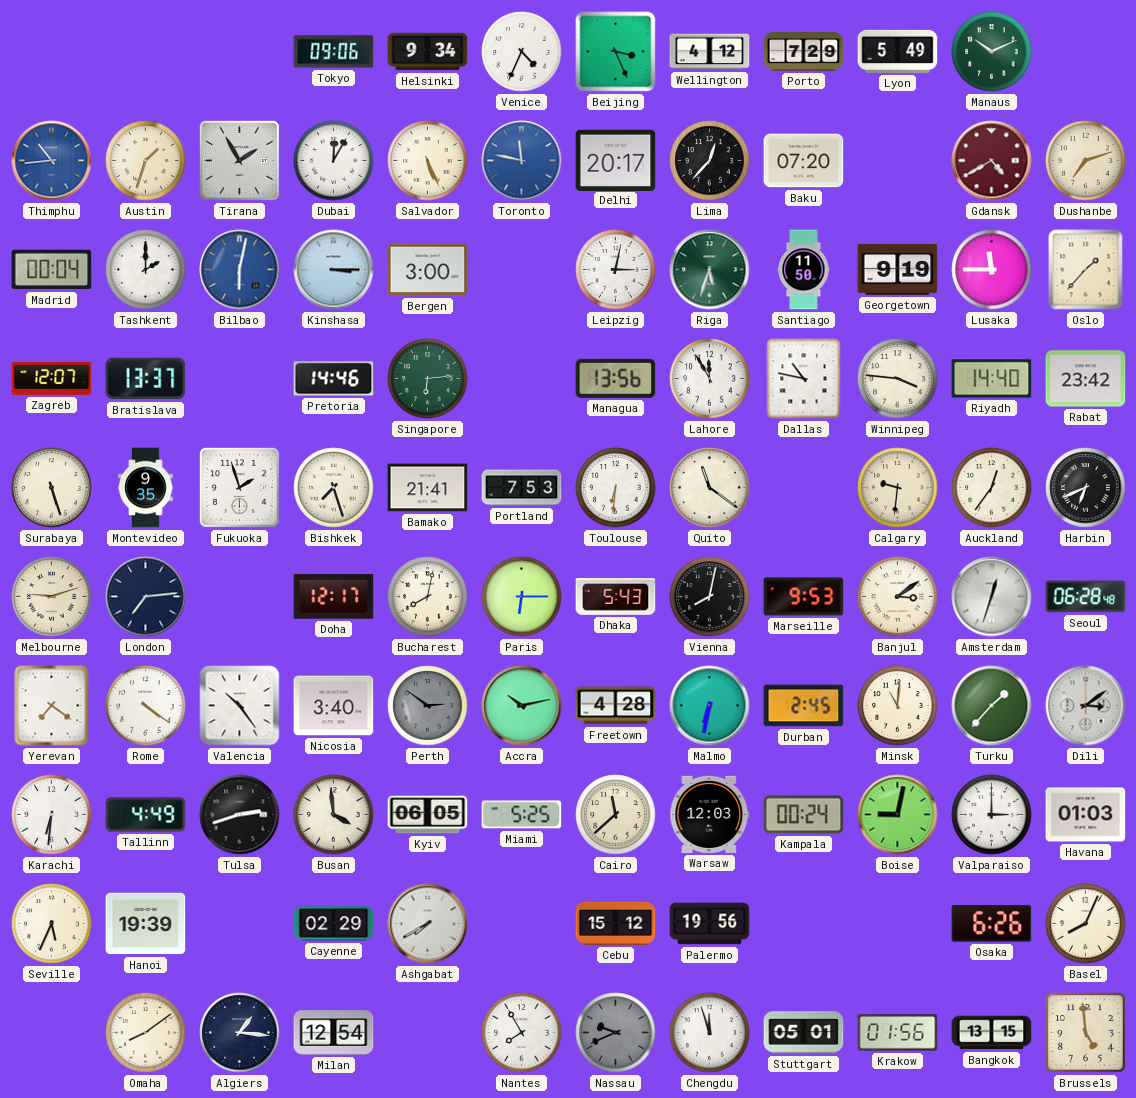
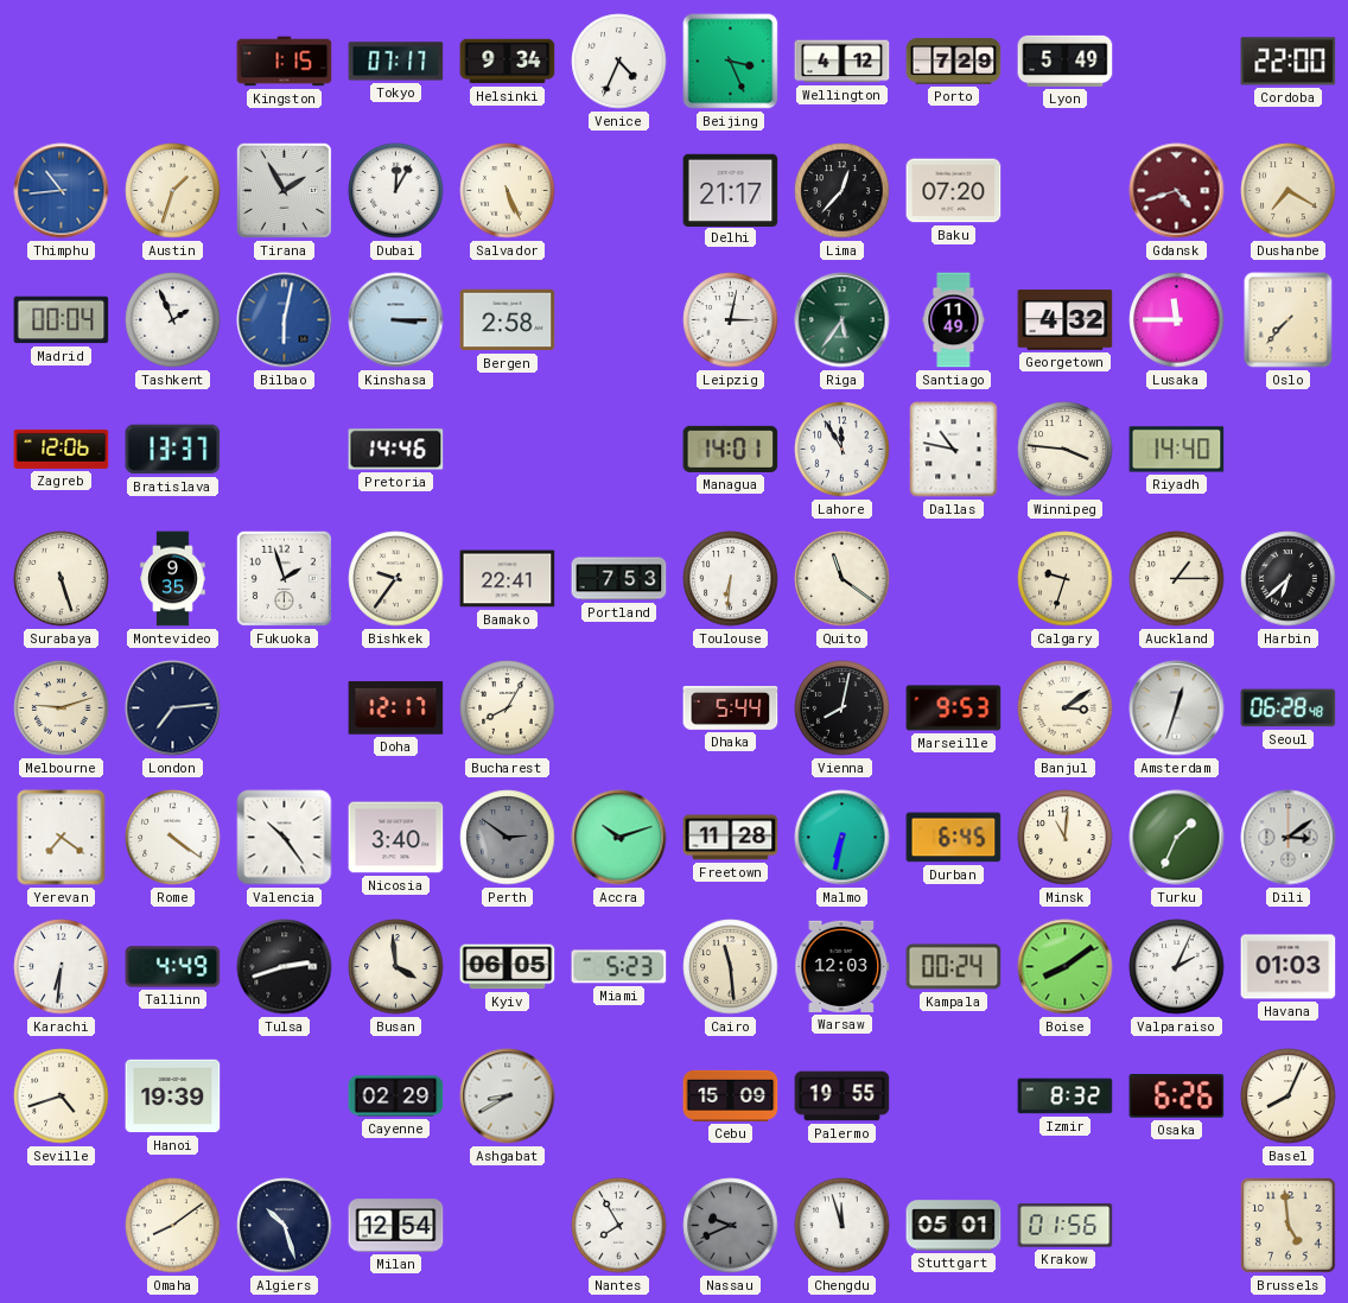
Kingston: none -> 1:15 (285, 62)
Tokyo: 09:06 -> 07:17 (396, 62)
Manaus: 10:11 -> none (992, 52)
Cordoba: none -> 22:00 (1289, 62)
Toronto: 11:47 -> none (522, 161)
Delhi: 20:17 -> 21:17 (731, 190)
Gdansk: 4:40 -> 4:42 (1177, 191)
Dushanbe: 7:12 -> 7:20 (1289, 191)
Tashkent: 2:00 -> 1:56 (173, 320)
Bergen: 3:00 -> 2:58 (508, 320)
Riga: 5:33 -> 5:36 (843, 320)
Santiago: 11:50 -> 11:49 (954, 320)
Georgetown: 9:19 -> 4:32 (1066, 320)
Oslo: 1:37 -> 7:37 (1289, 320)
Zagreb: 12:07 -> 12:06 (62, 449)
Singapore: 6:14 -> none (428, 379)
Managua: 13:56 -> 14:01 (731, 449)
Rabat: 23:42 -> none (1086, 379)
Bishkek: 7:27 -> 9:36 (396, 579)
Bamako: 21:41 -> 22:41 (508, 579)
Calgary: 9:31 -> 9:33 (1066, 579)
Auckland: 12:36 -> 1:15 (1177, 579)
Harbin: 6:41 -> 6:38 (1289, 579)
Bucharest: 8:02 -> 8:05 (508, 708)
Paris: 6:15 -> none (522, 597)
Dhaka: 5:43 -> 5:44 (731, 708)
Accra: 10:13 -> 10:12 (619, 838)
Freetown: 4:28 -> 11:28 (731, 838)
Durban: 2:45 -> 6:45 (954, 838)
Turku: 1:37 -> 1:34 (1177, 838)
Miami: 5:25 -> 5:23 (619, 967)
Cairo: 11:38 -> 11:29 (731, 967)
Boise: 9:02 -> 8:09 (1066, 967)
Valparaiso: 3:00 -> 2:04 (1177, 967)
Seville: 5:34 -> 4:42 (62, 1097)
Ashgabat: 7:40 -> 8:40 (508, 1097)
Cebu: 15:12 -> 15:09 (731, 1095)
Palermo: 19:56 -> 19:55 (843, 1097)
Izmir: none -> 8:32 (1066, 1097)
Algiers: 1:16 -> 10:27 (285, 1226)
Bangkok: 13:15 -> none (992, 1033)
